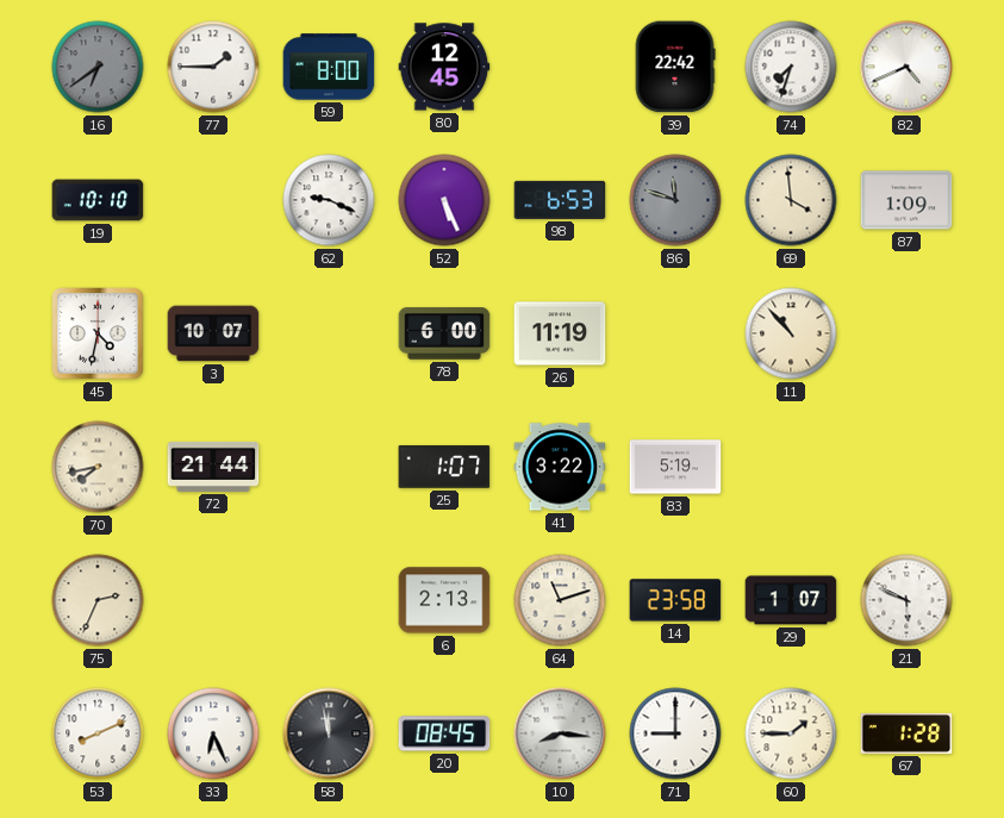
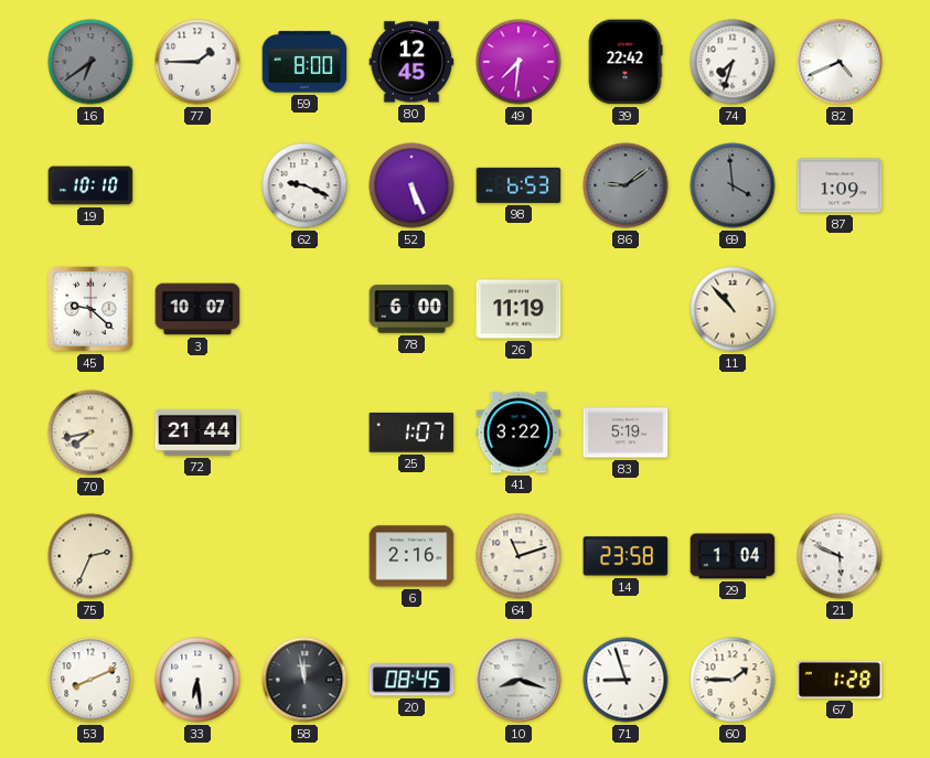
49: none -> 7:31 (519, 62)
86: 11:48 -> 9:09 (626, 185)
69 dial: cream -> grey (733, 185)
45: 4:32 -> 9:22 (90, 309)
6: 2:13 -> 2:16 (411, 556)
29: 1:07 -> 1:04 (733, 556)
33: 6:26 -> 6:29 (197, 680)
10: 8:16 -> 8:18 (519, 680)
71: 9:00 -> 8:57 (626, 680)
